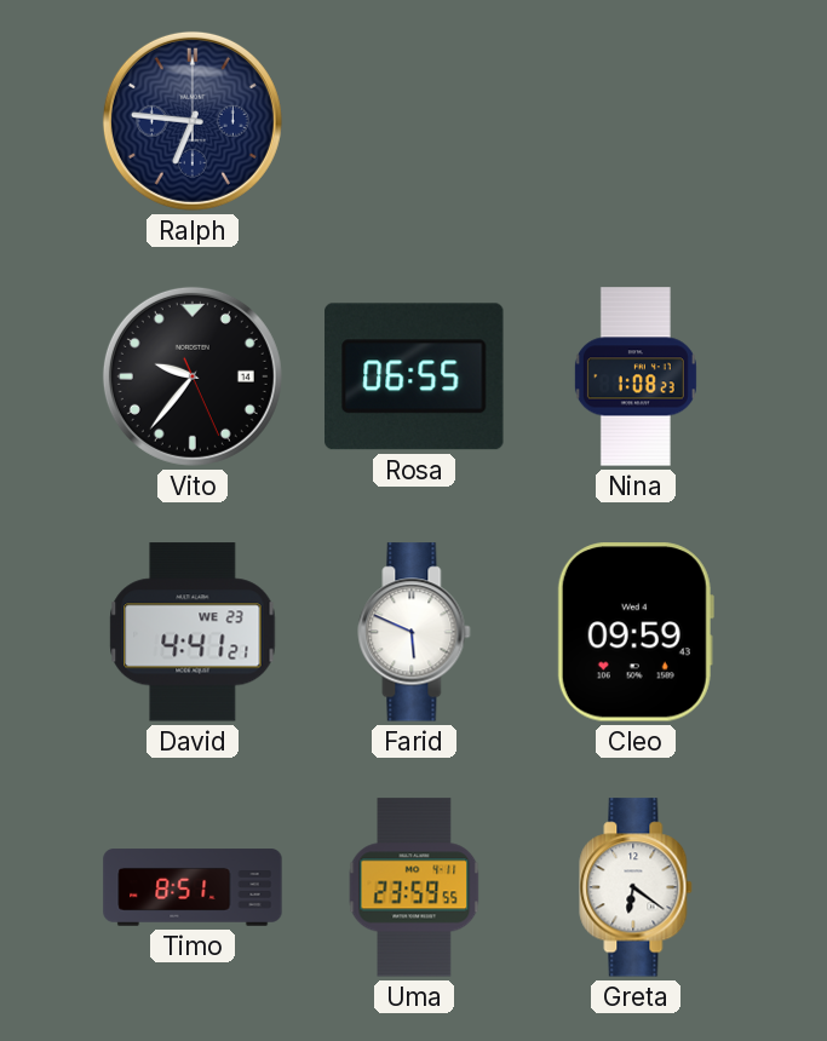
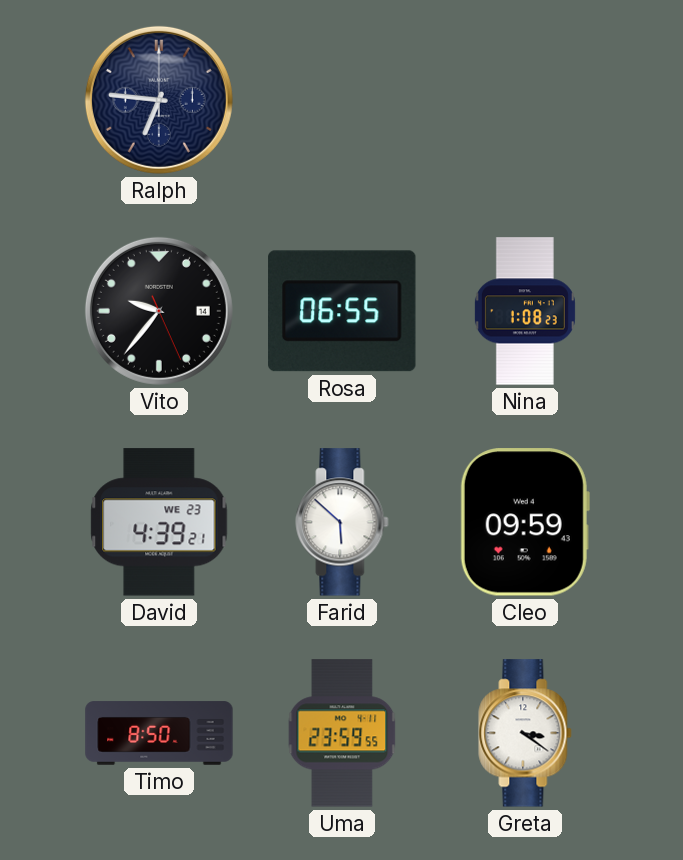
David: 4:41 -> 4:39 (159, 522)
Farid: 5:49 -> 5:52 (342, 522)
Timo: 8:51 -> 8:50 (159, 733)
Greta: 6:21 -> 3:21 (525, 733)
